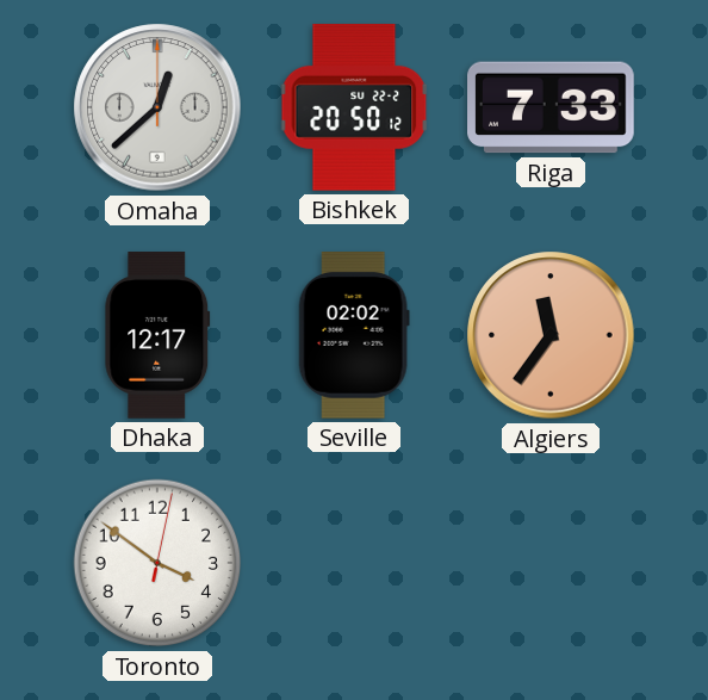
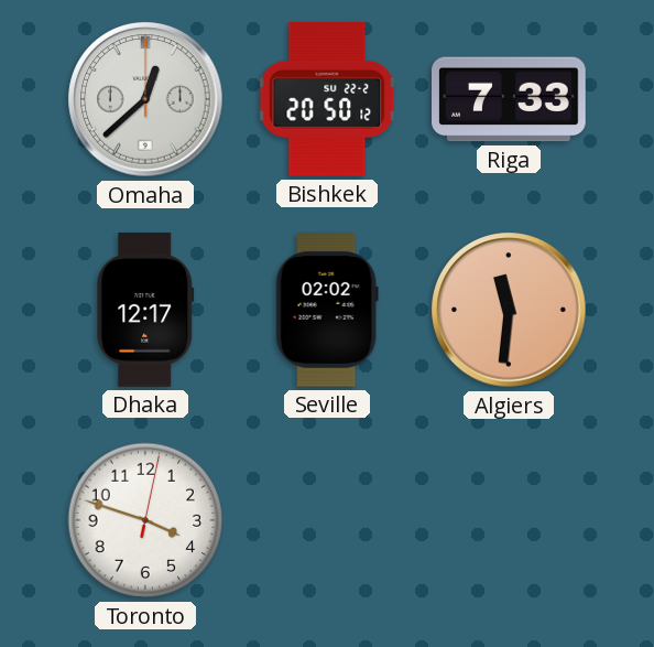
Algiers: 11:36 -> 11:31 (509, 310)
Toronto: 3:51 -> 3:48 (145, 520)
